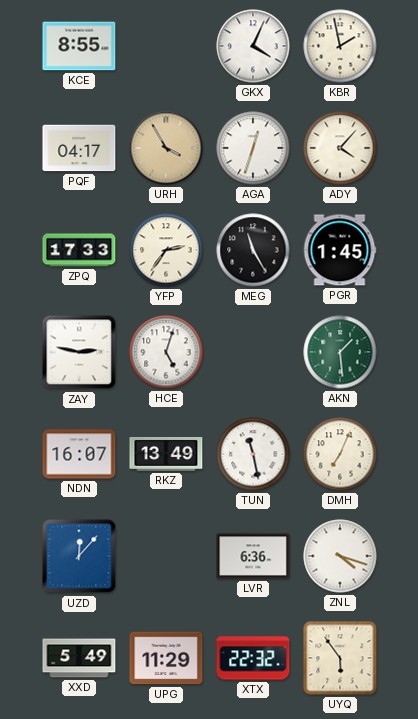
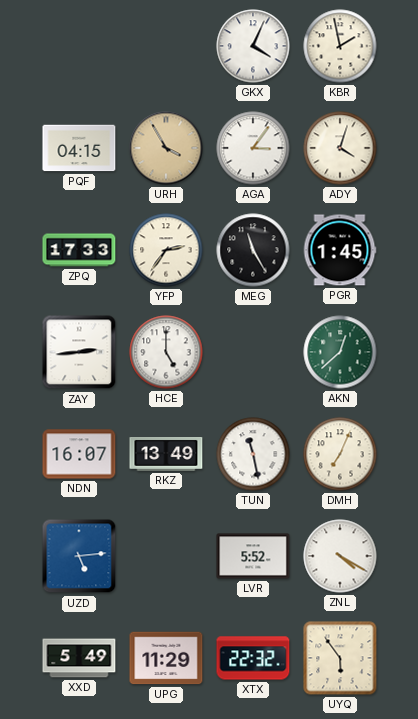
KCE: 8:55 -> none (79, 46)
PQF: 04:17 -> 04:15 (79, 148)
AGA: 12:33 -> 3:06 (253, 148)
ADY: 4:07 -> 4:03 (340, 148)
ZAY: 2:47 -> 2:44 (79, 352)
HCE: 5:03 -> 5:00 (166, 352)
AKN: 1:29 -> 12:38 (340, 352)
UZD: 12:07 -> 5:14 (79, 556)
LVR: 6:36 -> 5:52 (253, 556)
ZNL: 4:18 -> 4:20 (340, 556)
